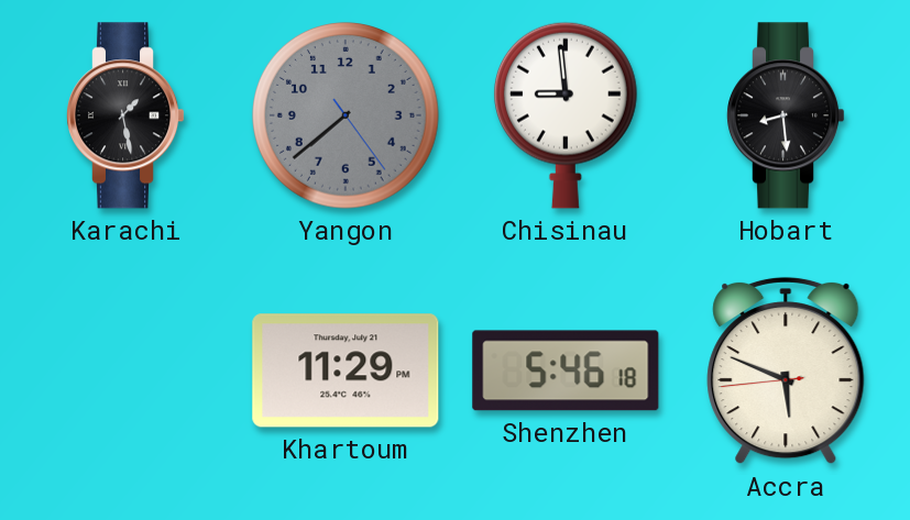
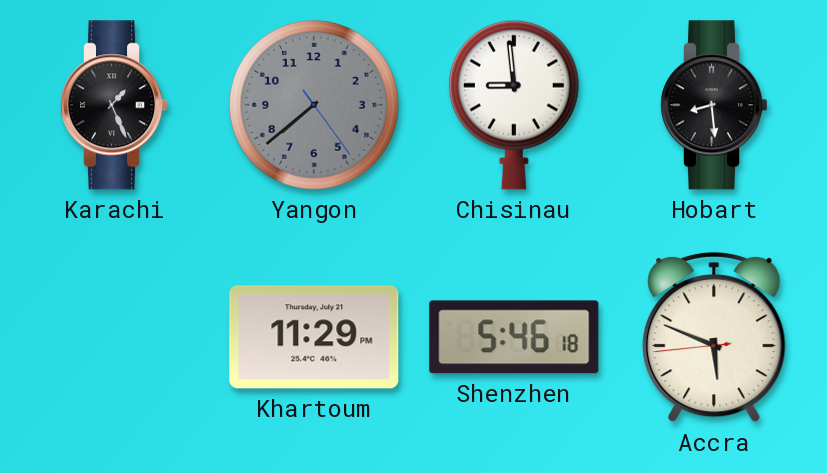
Karachi: 1:28 -> 1:26 (115, 105)
